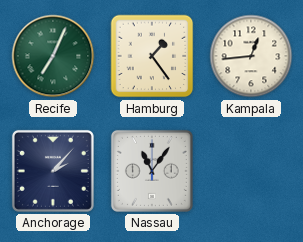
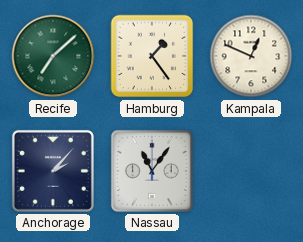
Recife: 7:04 -> 7:08 (53, 56)
Kampala: 12:44 -> 12:49 (251, 56)
